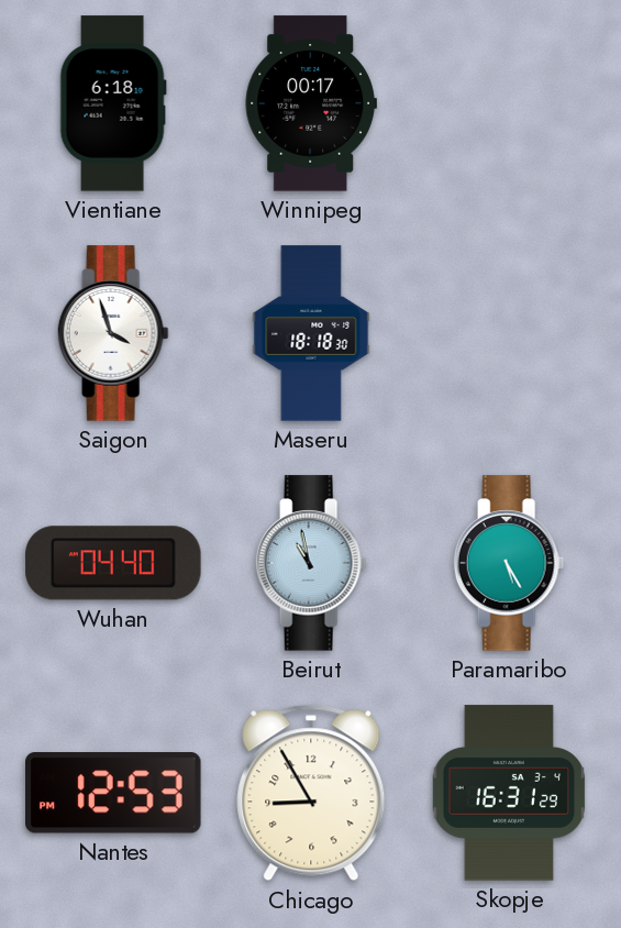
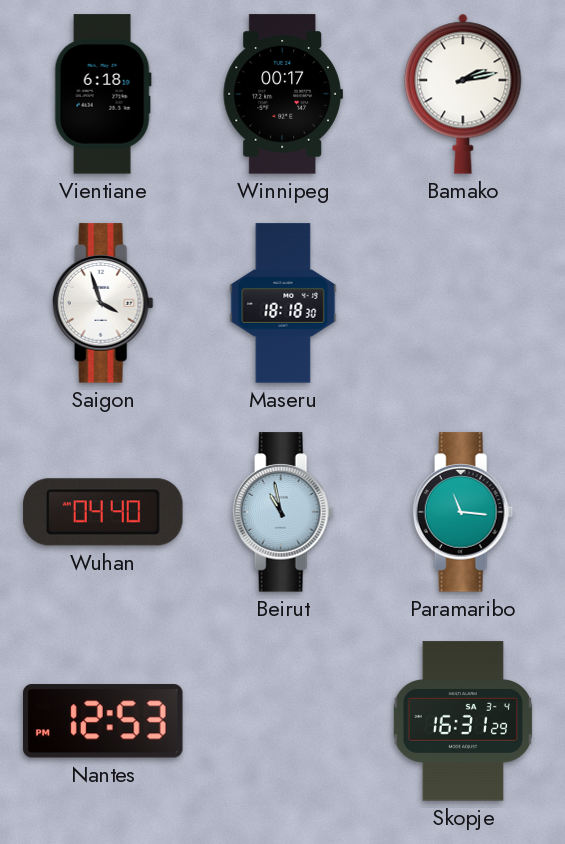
Bamako: none -> 2:13 (463, 94)
Paramaribo: 5:25 -> 11:16 (463, 512)
Chicago: 8:55 -> none (311, 793)
